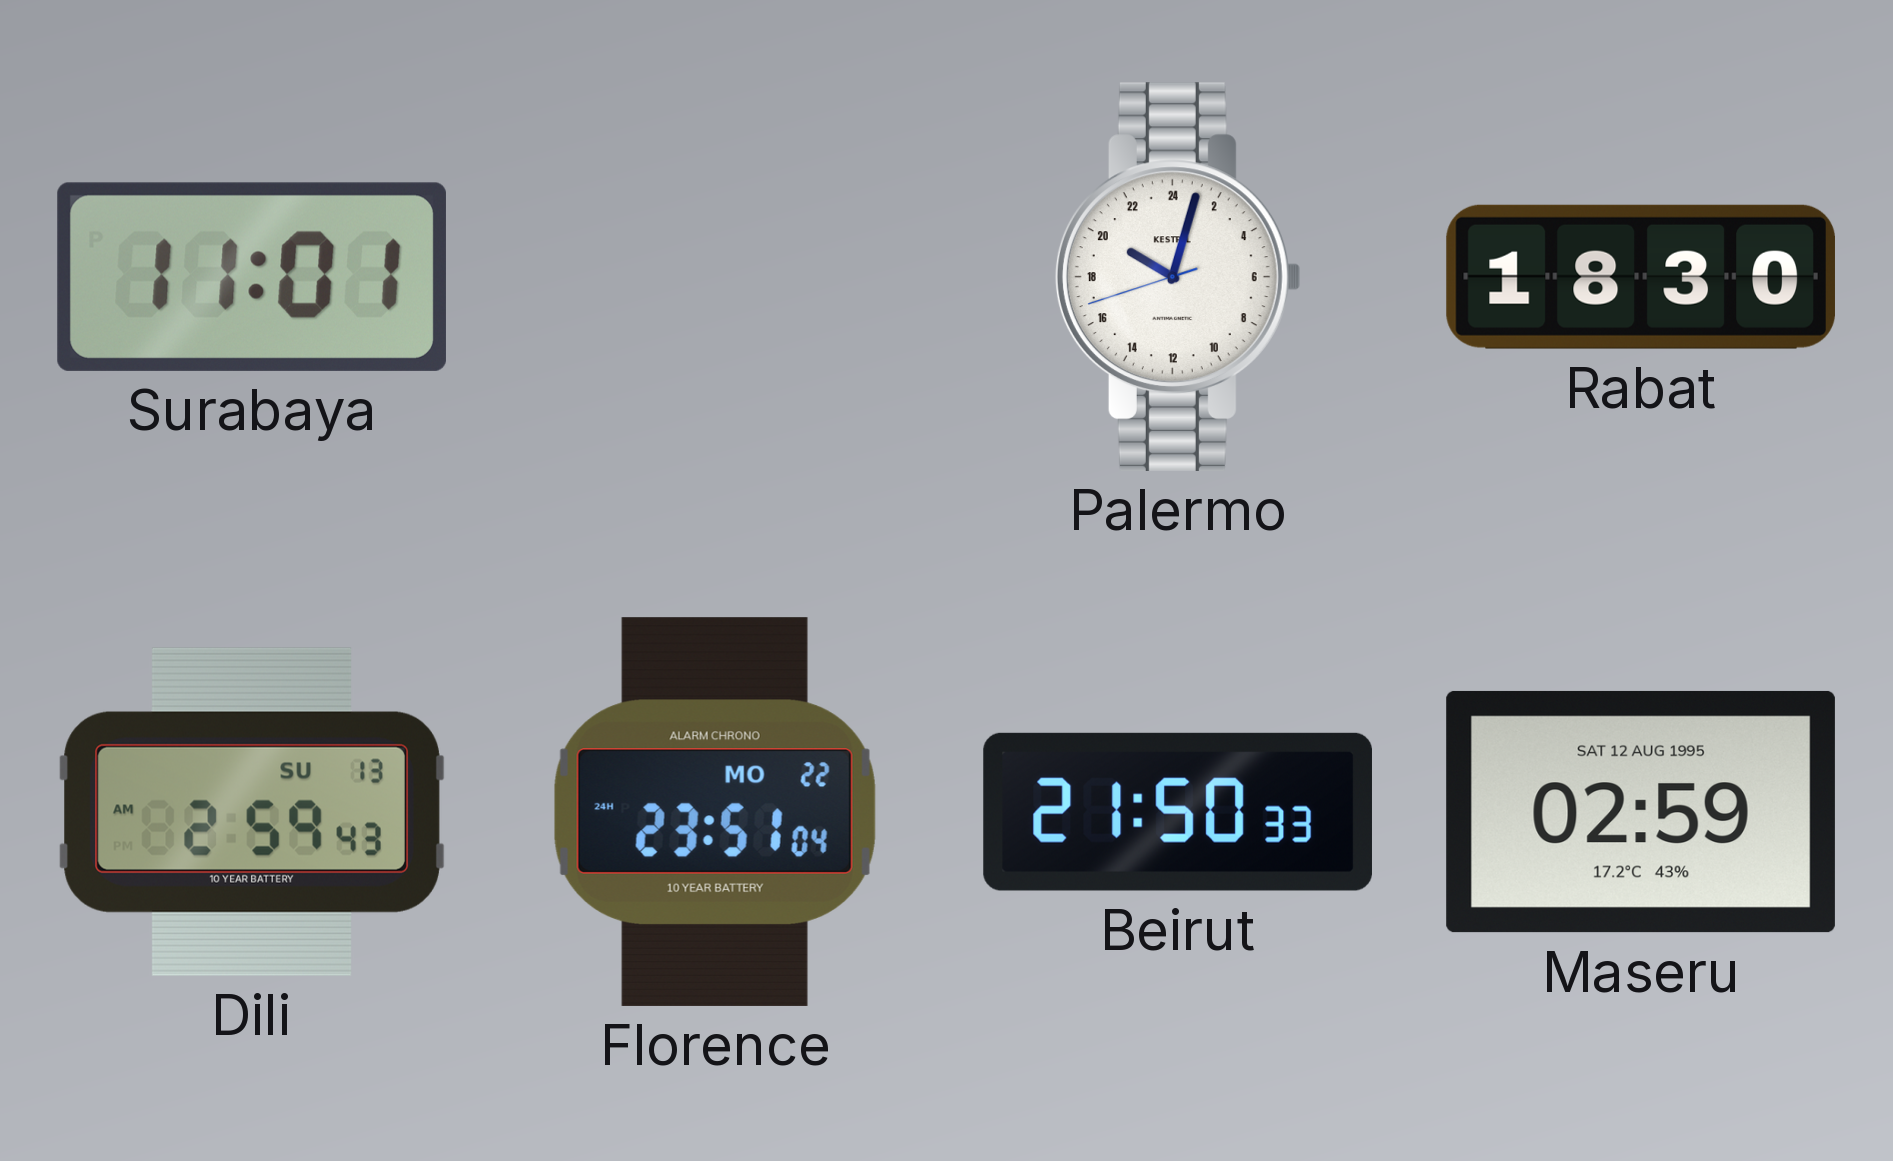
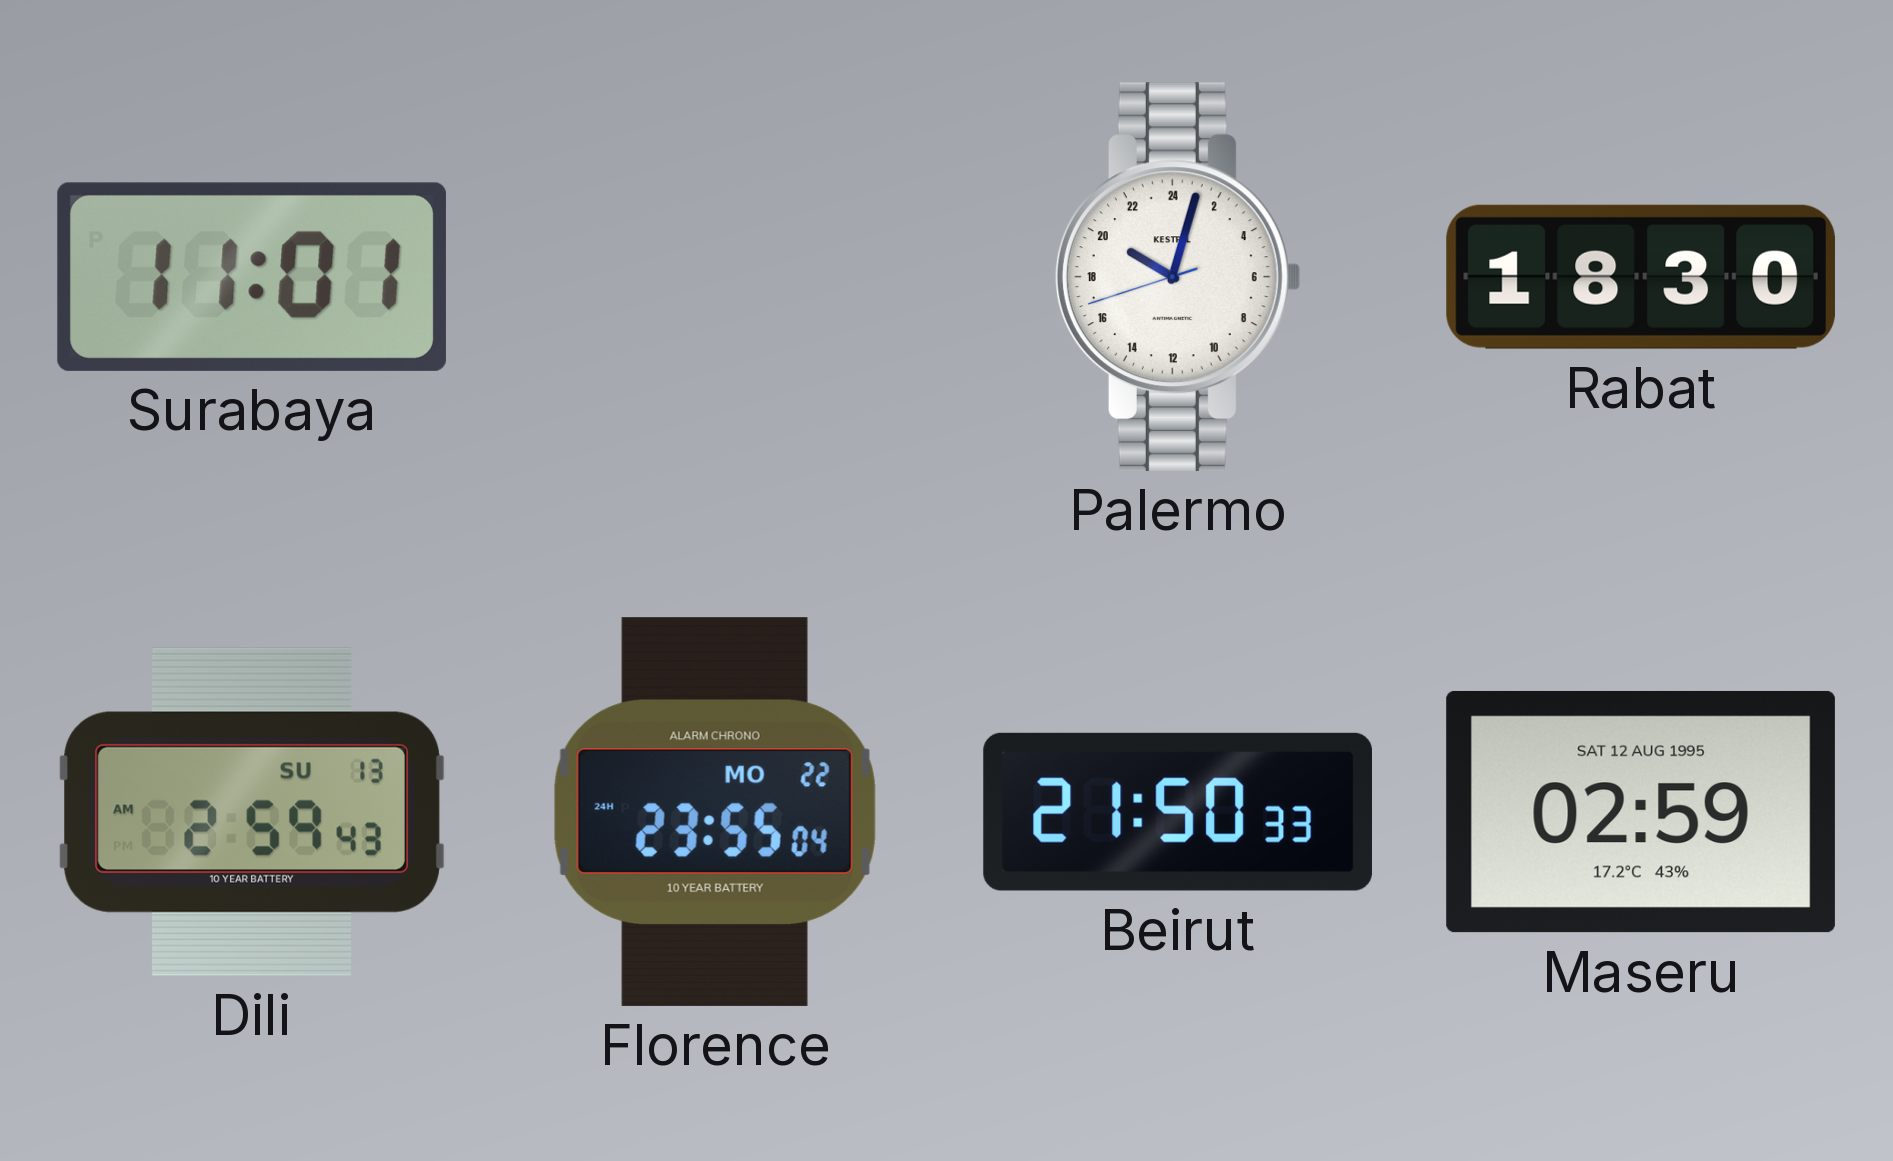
Florence: 23:51 -> 23:55 (715, 812)
